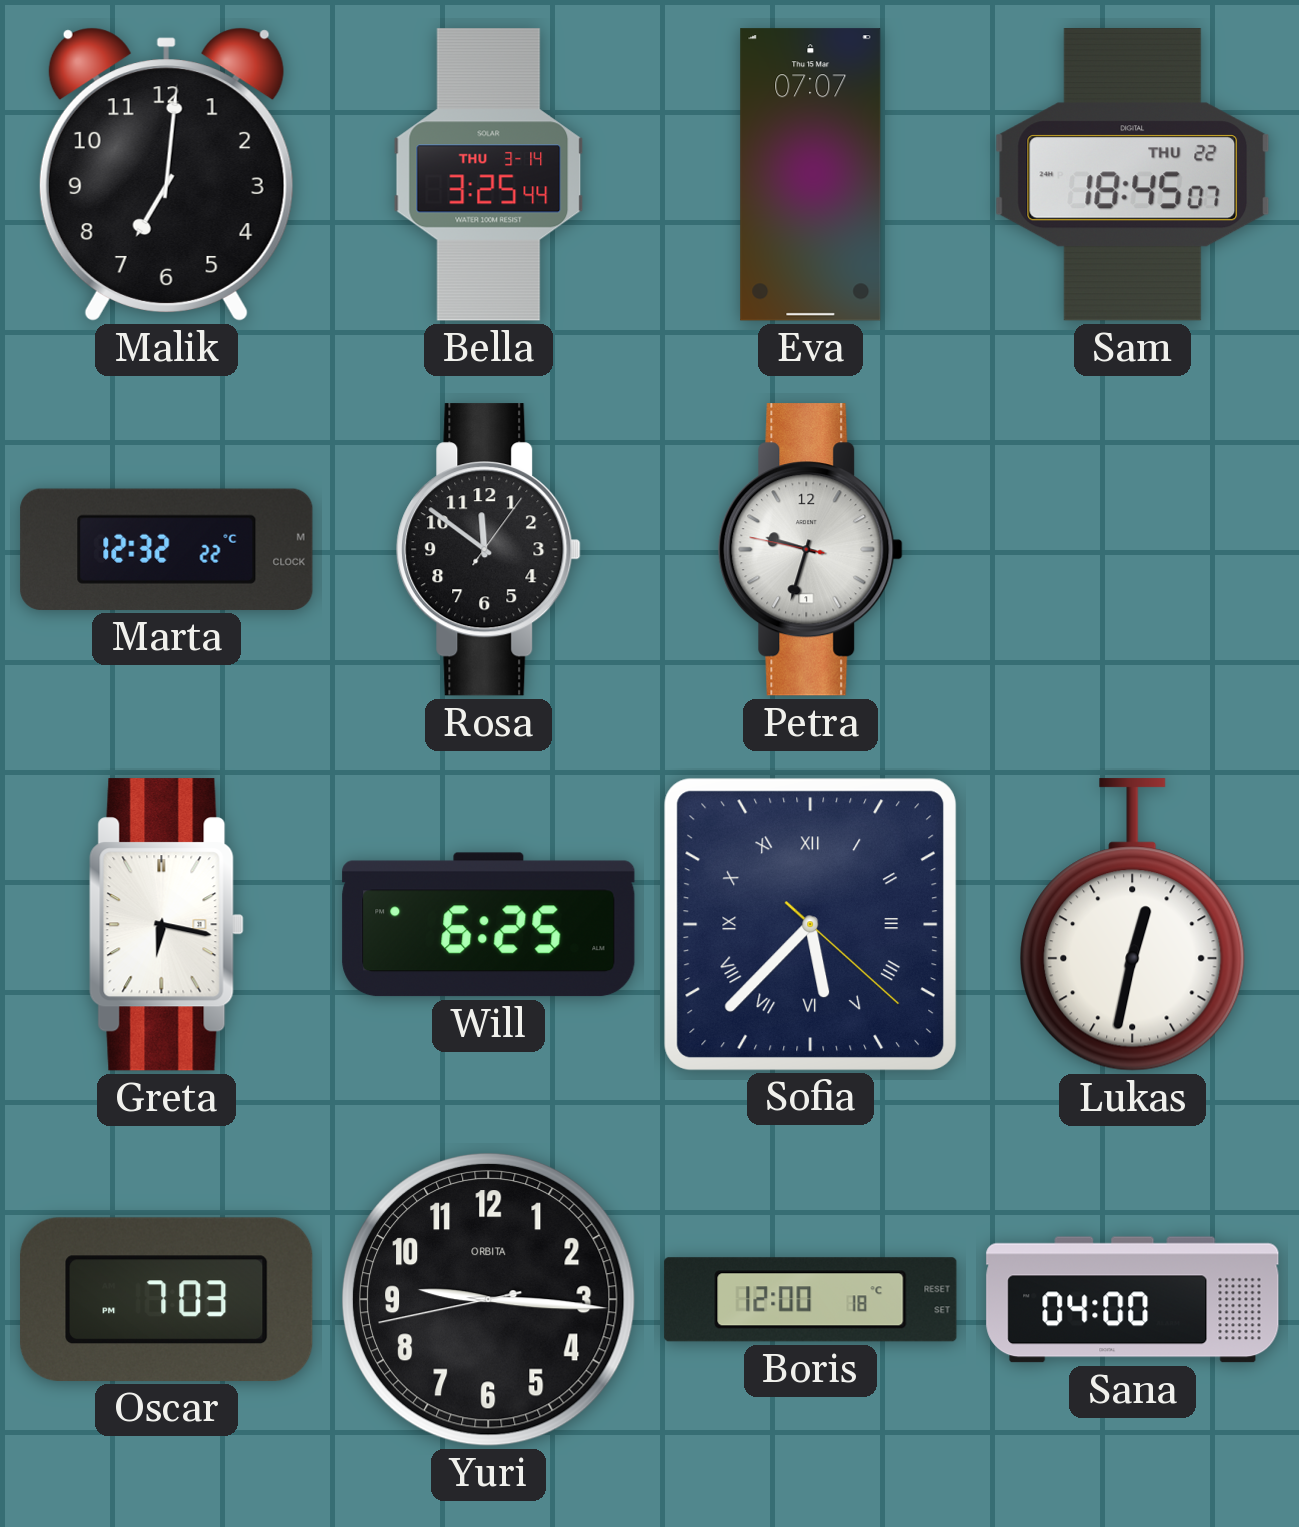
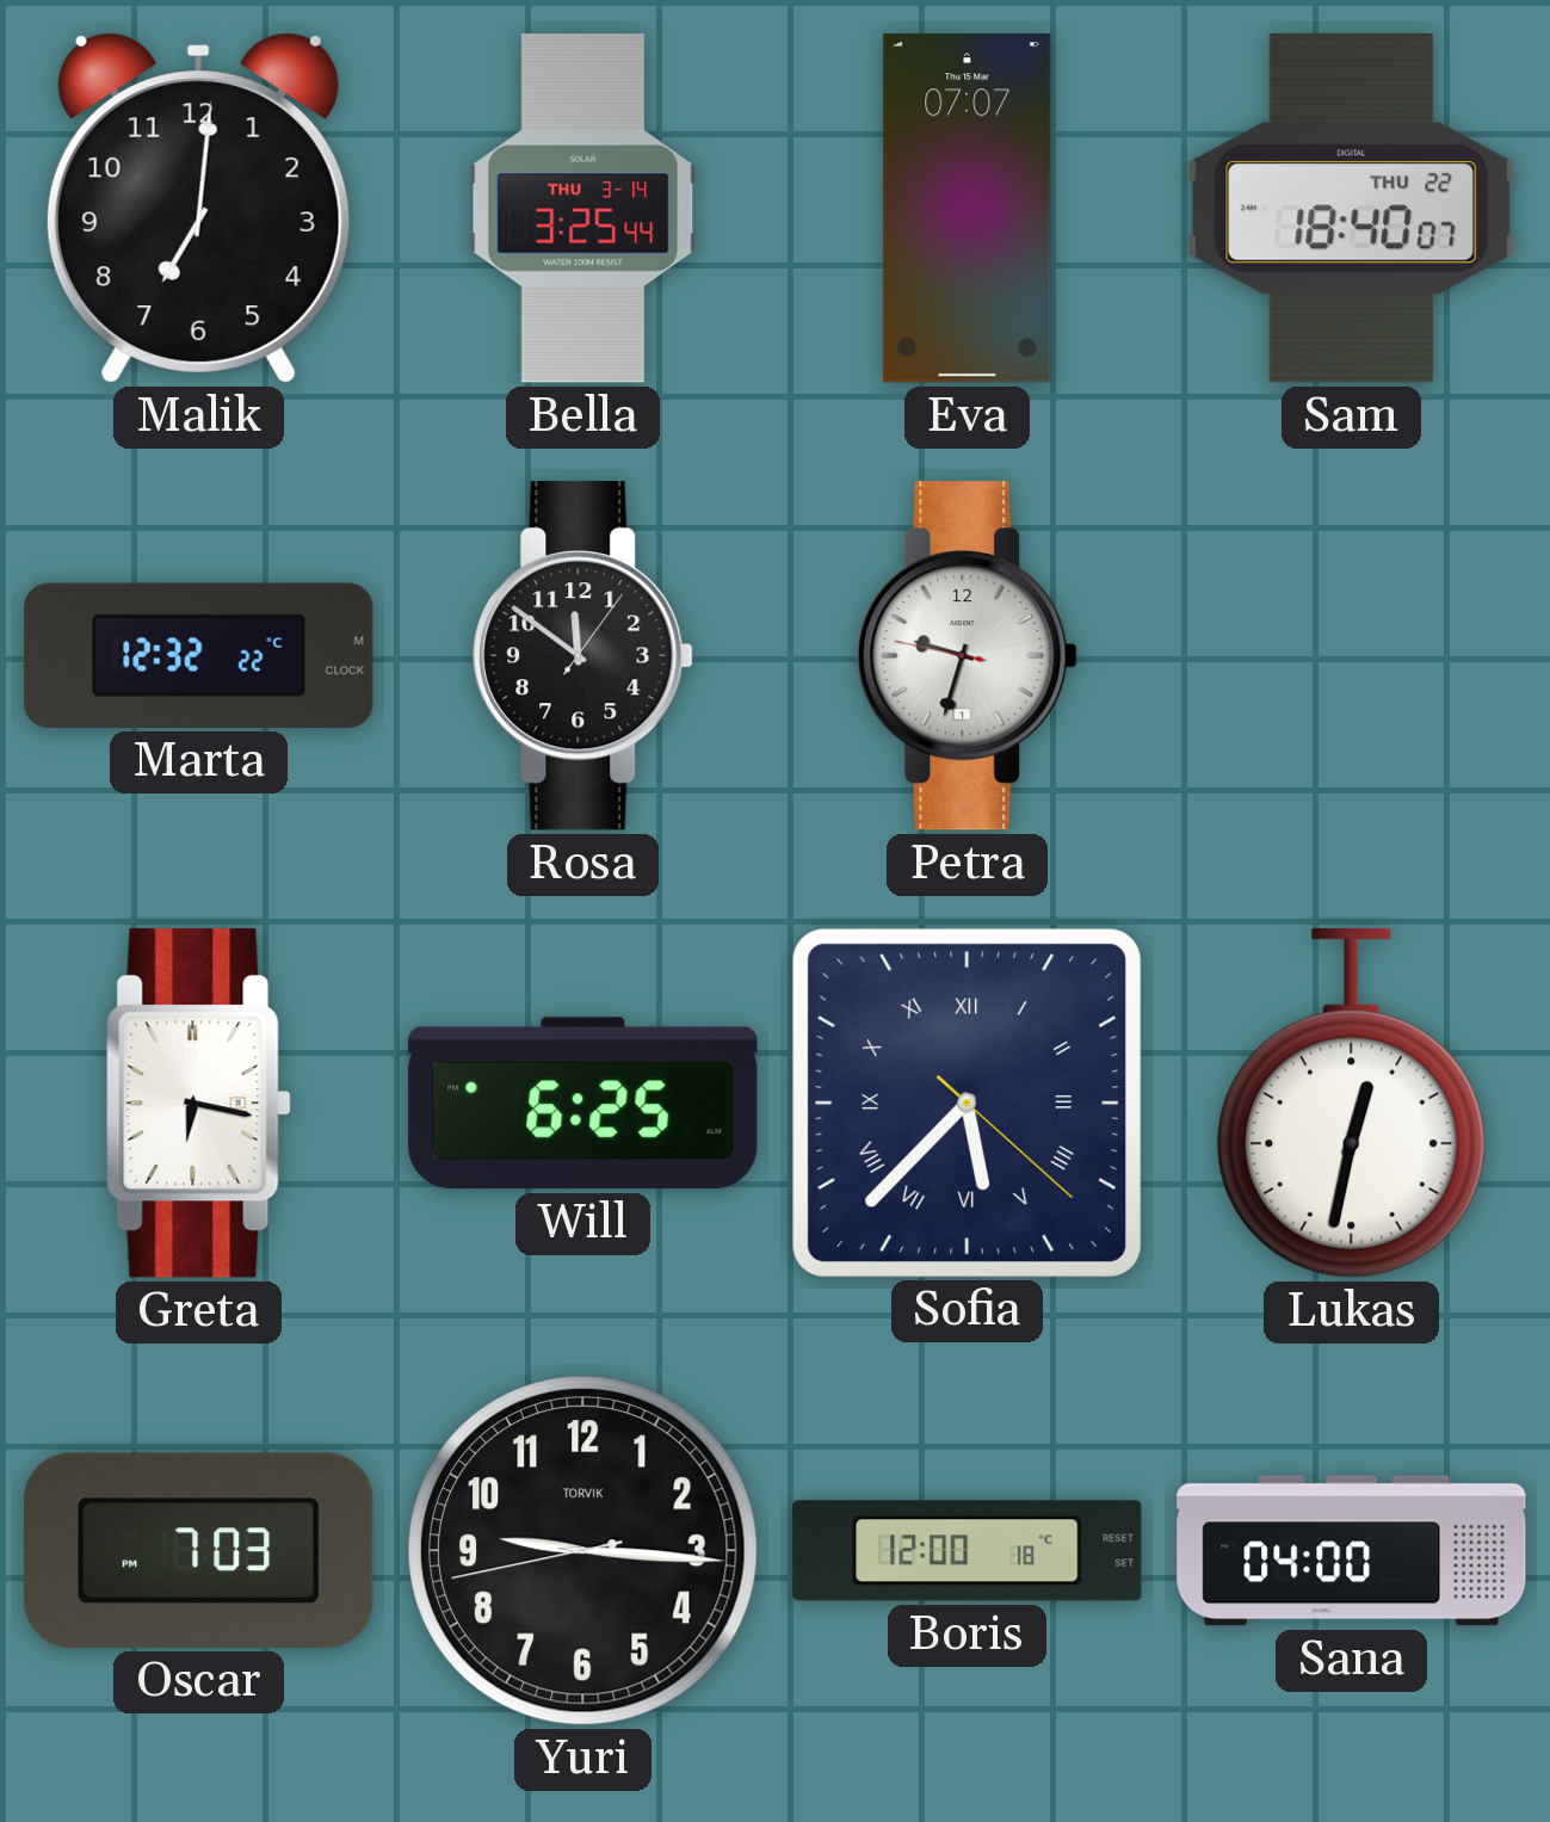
Sam: 18:45 -> 18:40 (1352, 209)
Yuri brand: ORBITA -> TORVIK (582, 1550)
